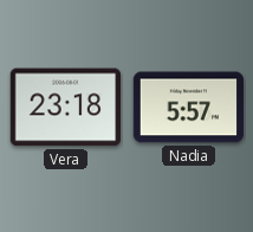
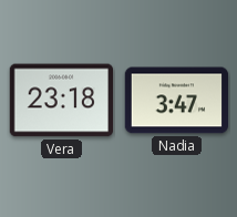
Nadia: 5:57 -> 3:47 (177, 101)
